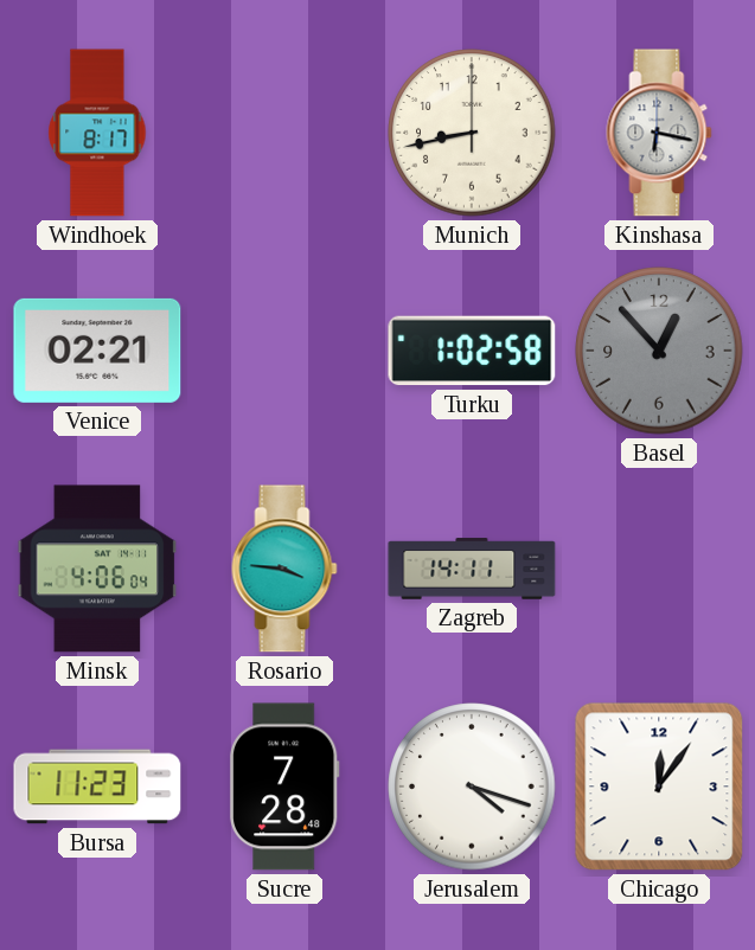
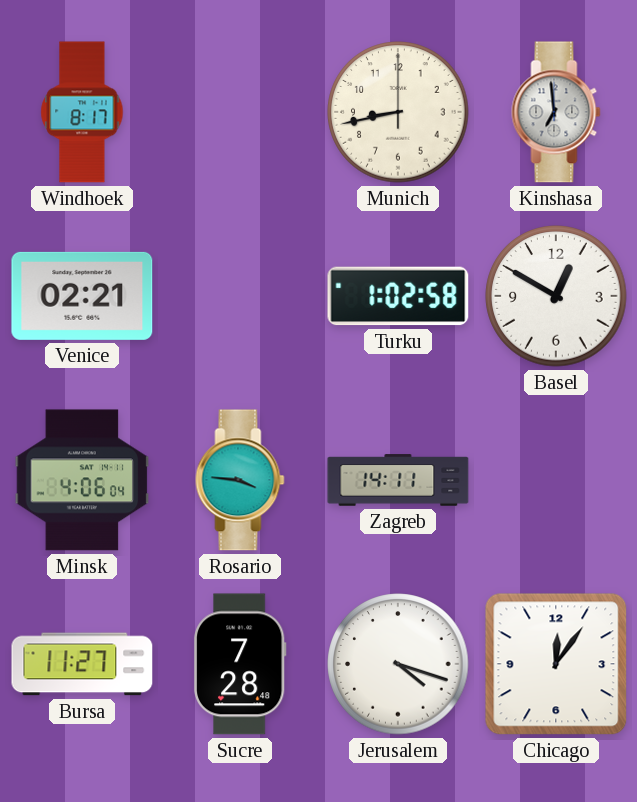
Kinshasa: 6:17 -> 6:59 (556, 112)
Basel: 12:53 -> 12:50 (556, 296)
Basel dial: grey -> white (556, 296)
Bursa: 11:23 -> 11:27 (82, 664)
